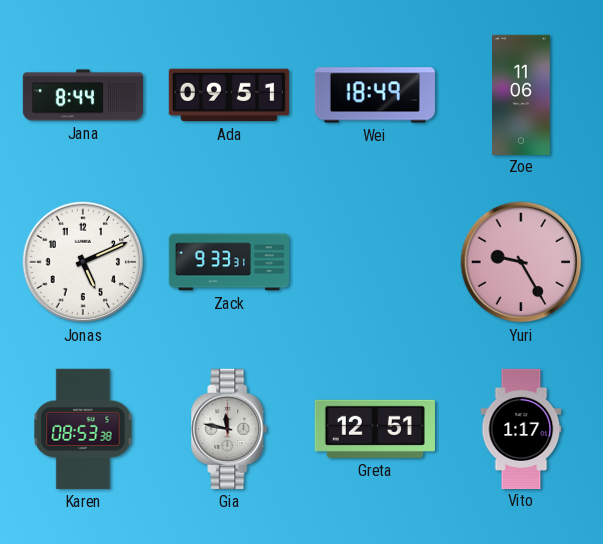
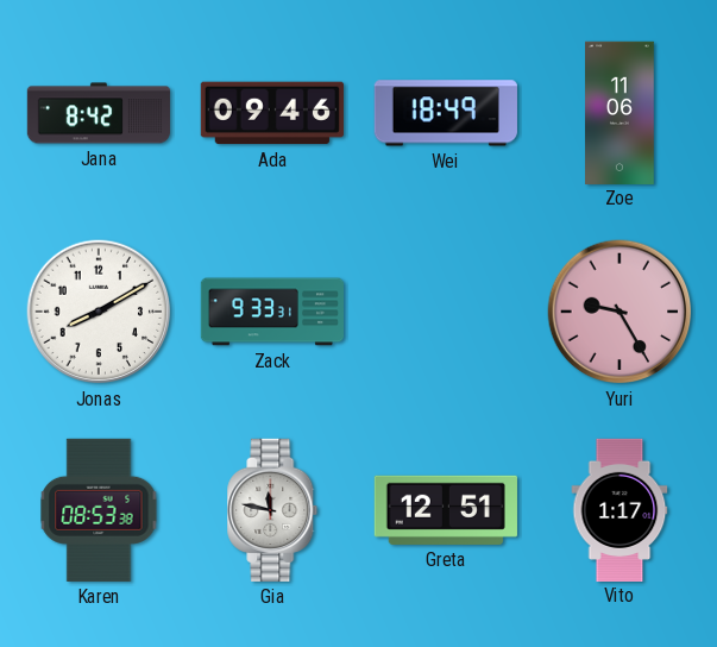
Jana: 8:44 -> 8:42 (98, 113)
Ada: 09:51 -> 09:46 (272, 113)
Jonas: 5:11 -> 8:10 (99, 312)
